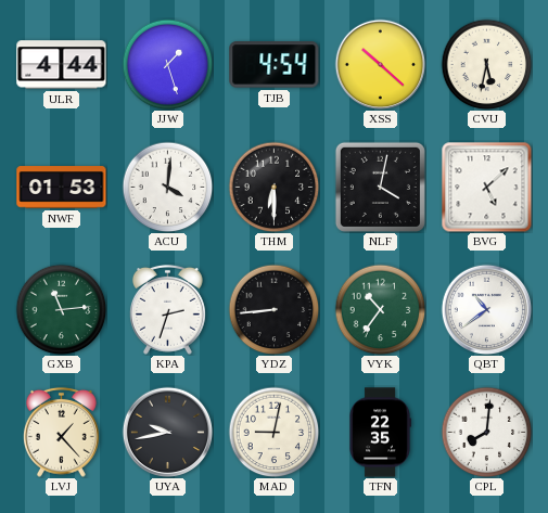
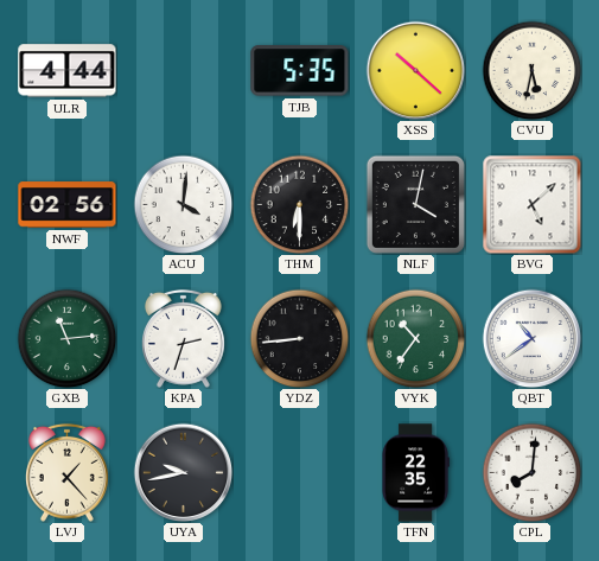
JJW: 1:27 -> none (167, 64)
TJB: 4:54 -> 5:35 (300, 71)
NWF: 01:53 -> 02:56 (68, 205)
MAD: 9:02 -> none (273, 432)
